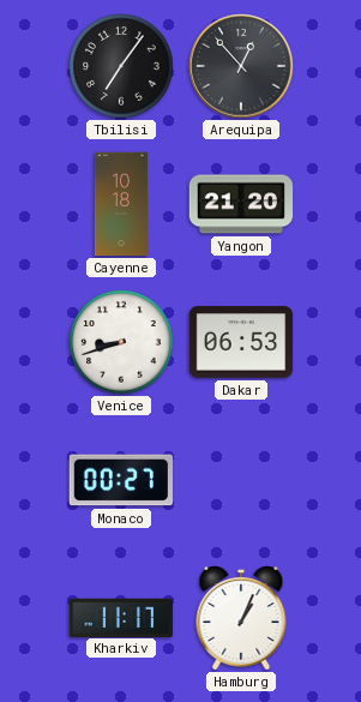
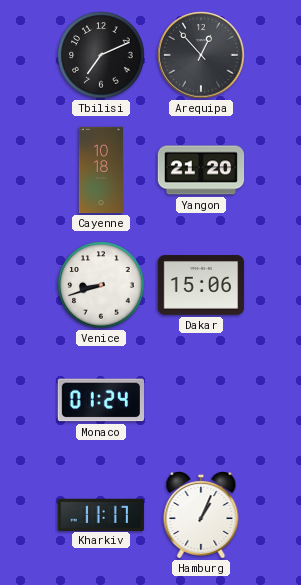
Tbilisi: 7:06 -> 7:11 (101, 55)
Dakar: 06:53 -> 15:06 (201, 285)
Monaco: 00:27 -> 01:24 (100, 400)
